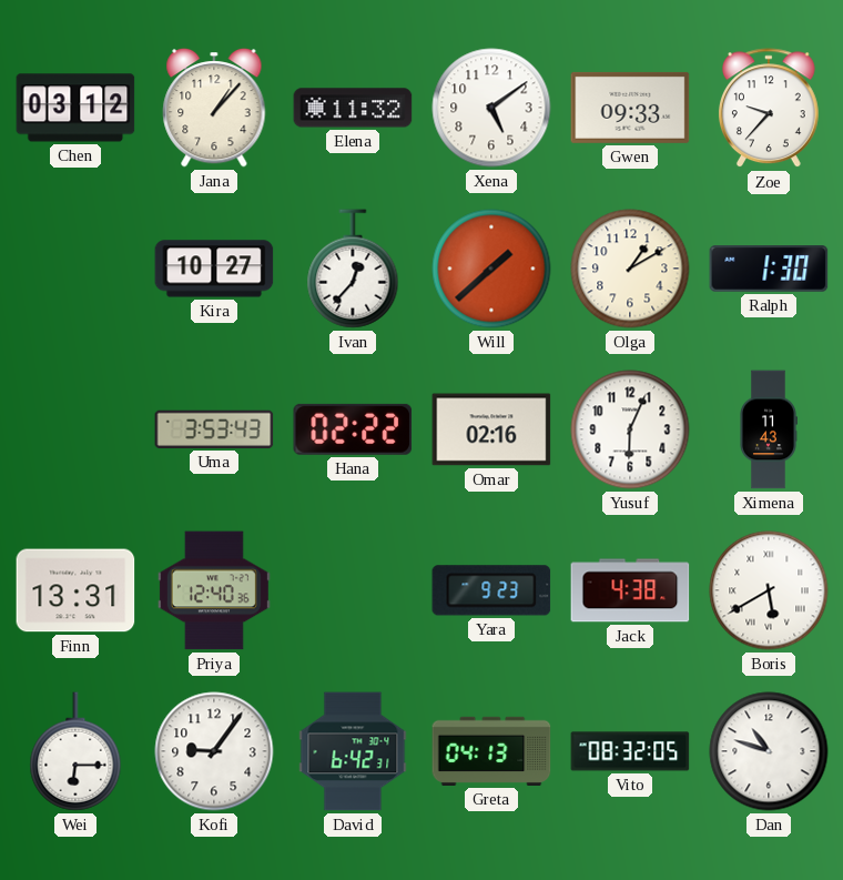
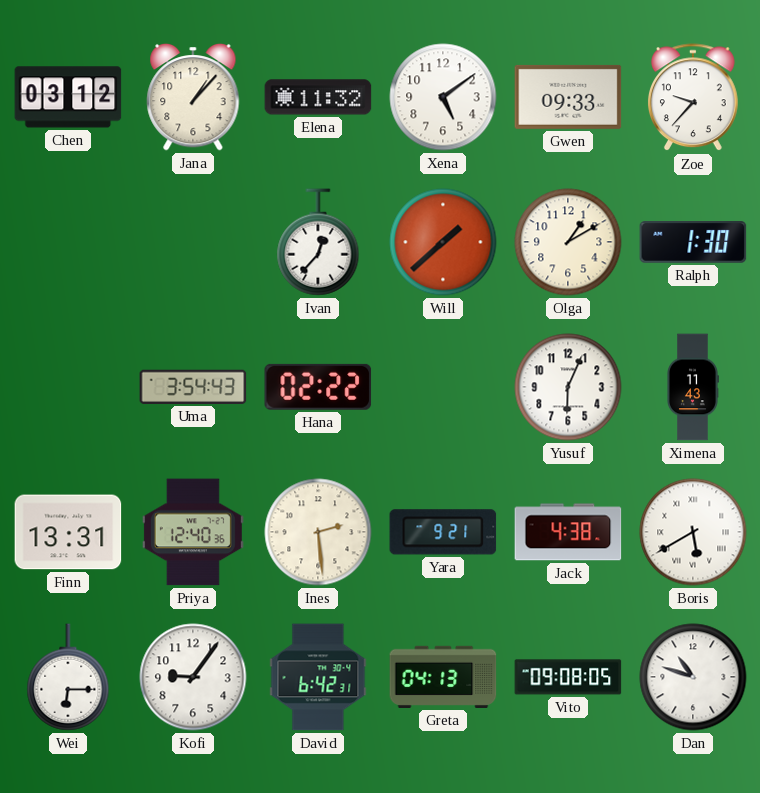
Kira: 10:27 -> none (214, 269)
Uma: 3:53 -> 3:54 (193, 387)
Omar: 02:16 -> none (491, 429)
Ines: none -> 2:29 (318, 532)
Yara: 9:23 -> 9:21 (443, 532)
Vito: 08:32 -> 09:08 (568, 677)
